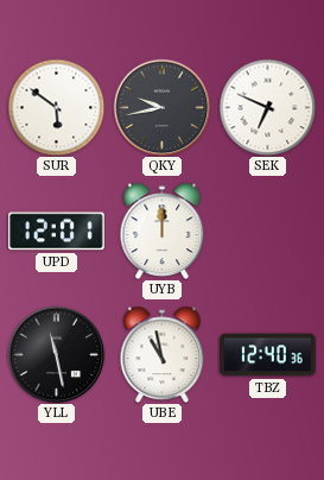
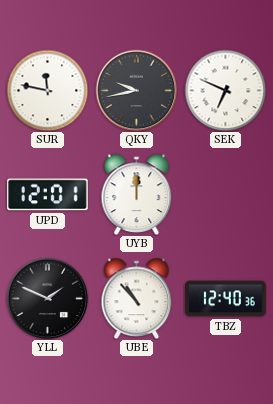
SUR: 5:51 -> 11:47 (47, 90)
YLL: 11:28 -> 1:49 (47, 298)
UBE: 10:58 -> 10:53 (137, 298)
